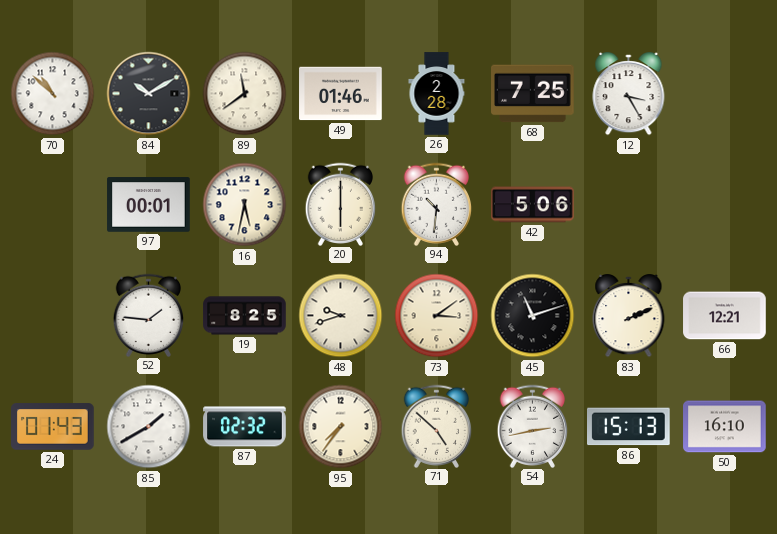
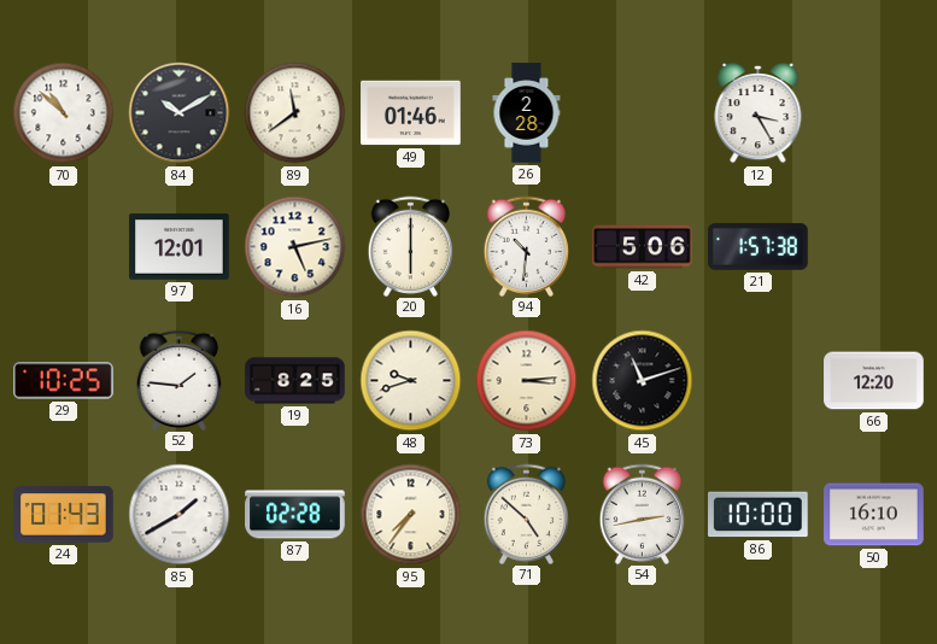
68: 7:25 -> none (533, 94)
97: 00:01 -> 12:01 (180, 247)
16: 5:32 -> 5:13 (295, 247)
21: none -> 1:57 (759, 247)
29: none -> 10:25 (64, 381)
73: 3:09 -> 3:14 (527, 381)
83: 2:11 -> none (629, 317)
66: 12:21 -> 12:20 (874, 381)
87: 02:32 -> 02:28 (295, 515)
86: 15:13 -> 10:00 (759, 515)
